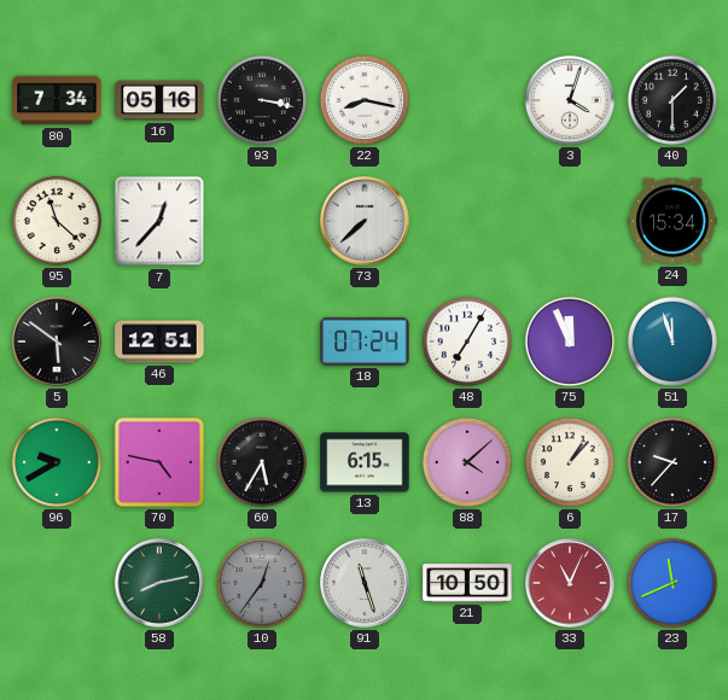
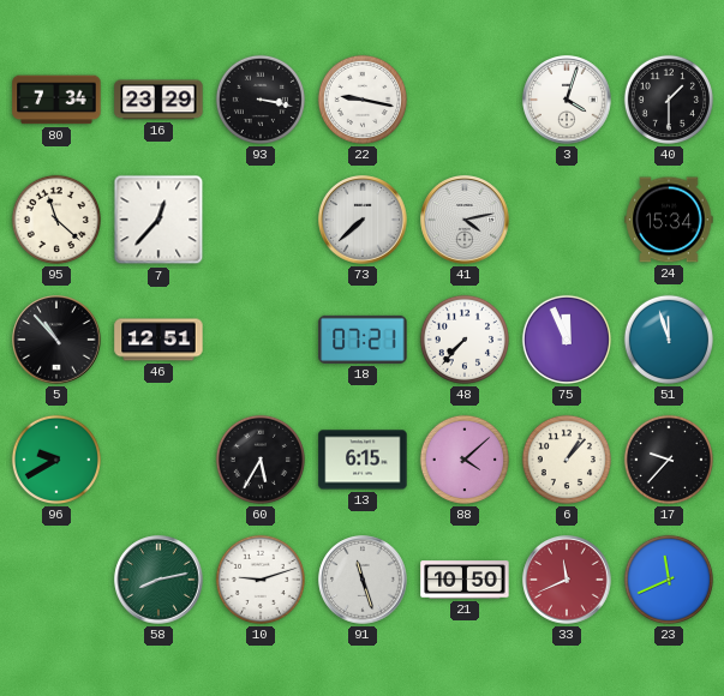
16: 05:16 -> 23:29 (158, 100)
22: 8:17 -> 9:17 (363, 100)
41: none -> 4:13 (465, 220)
5: 5:51 -> 10:53 (56, 340)
18: 07:24 -> 07:21 (363, 340)
48: 7:05 -> 7:37 (465, 340)
70: 4:47 -> none (159, 462)
10: 12:36 -> 9:12 (261, 580)
10 dial: grey -> white (261, 580)
33: 11:04 -> 11:41 (567, 580)
